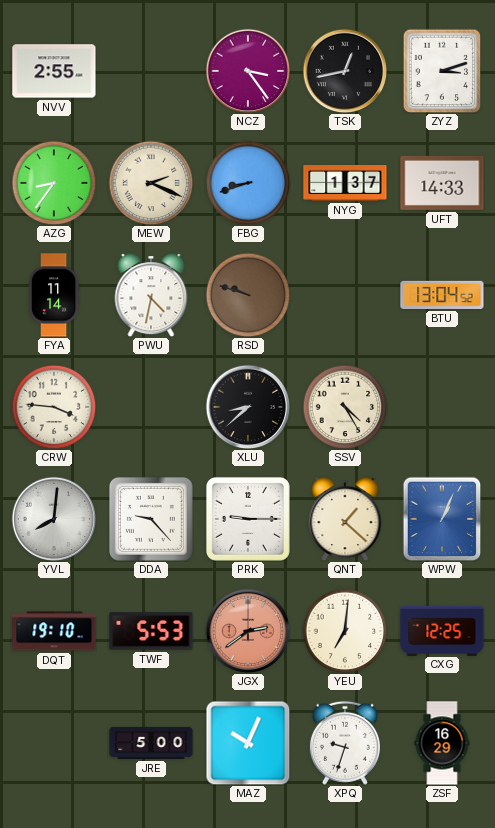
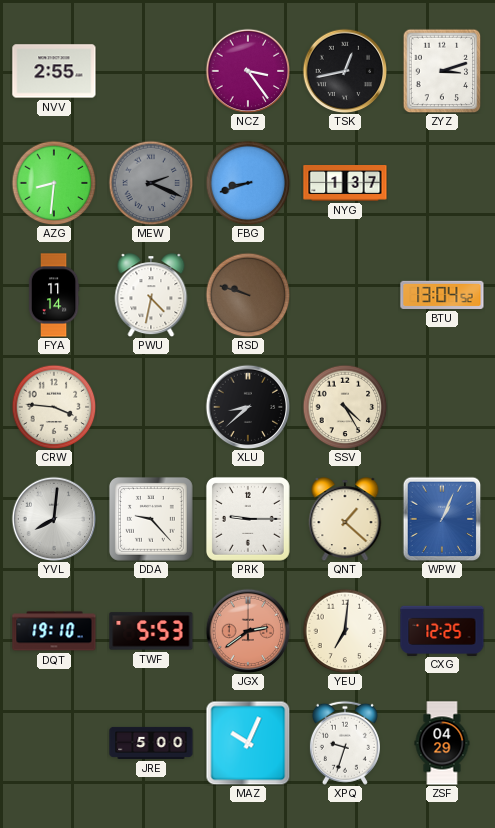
AZG: 8:36 -> 8:31 (54, 183)
MEW dial: cream -> grey (151, 183)
UFT: 14:33 -> none (442, 183)
ZSF: 16:29 -> 04:29 (442, 743)
